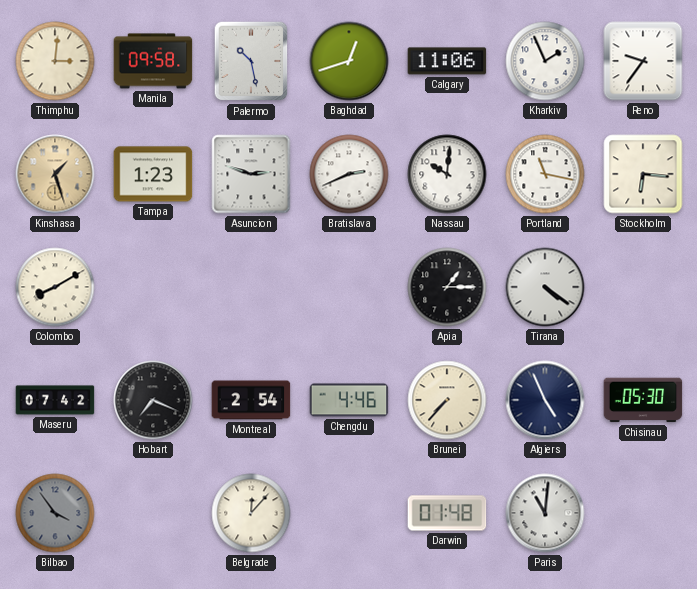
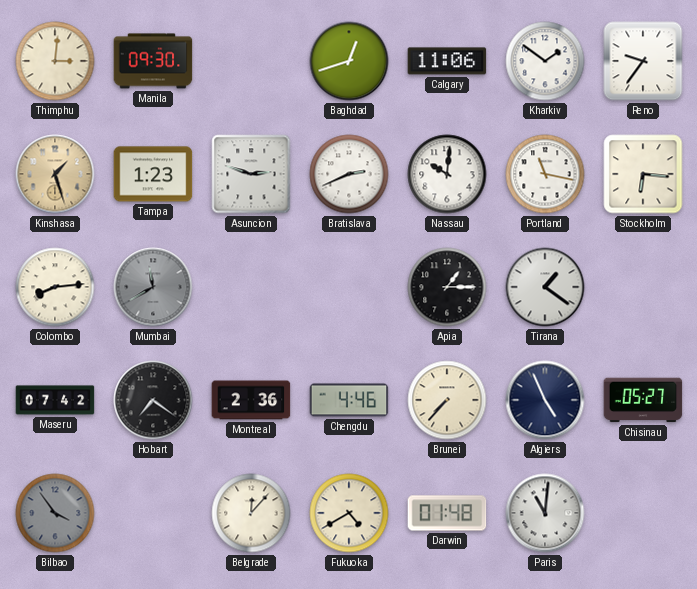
Manila: 09:58 -> 09:30 (153, 61)
Palermo: 10:28 -> none (251, 61)
Kharkiv: 1:56 -> 1:51 (545, 61)
Colombo: 8:10 -> 8:14 (55, 287)
Mumbai: none -> 11:40 (153, 287)
Tirana: 4:21 -> 1:21 (545, 287)
Hobart: 7:19 -> 7:21 (153, 400)
Montreal: 2:54 -> 2:36 (251, 400)
Chisinau: 05:30 -> 05:27 (643, 400)
Fukuoka: none -> 4:40 (349, 513)
